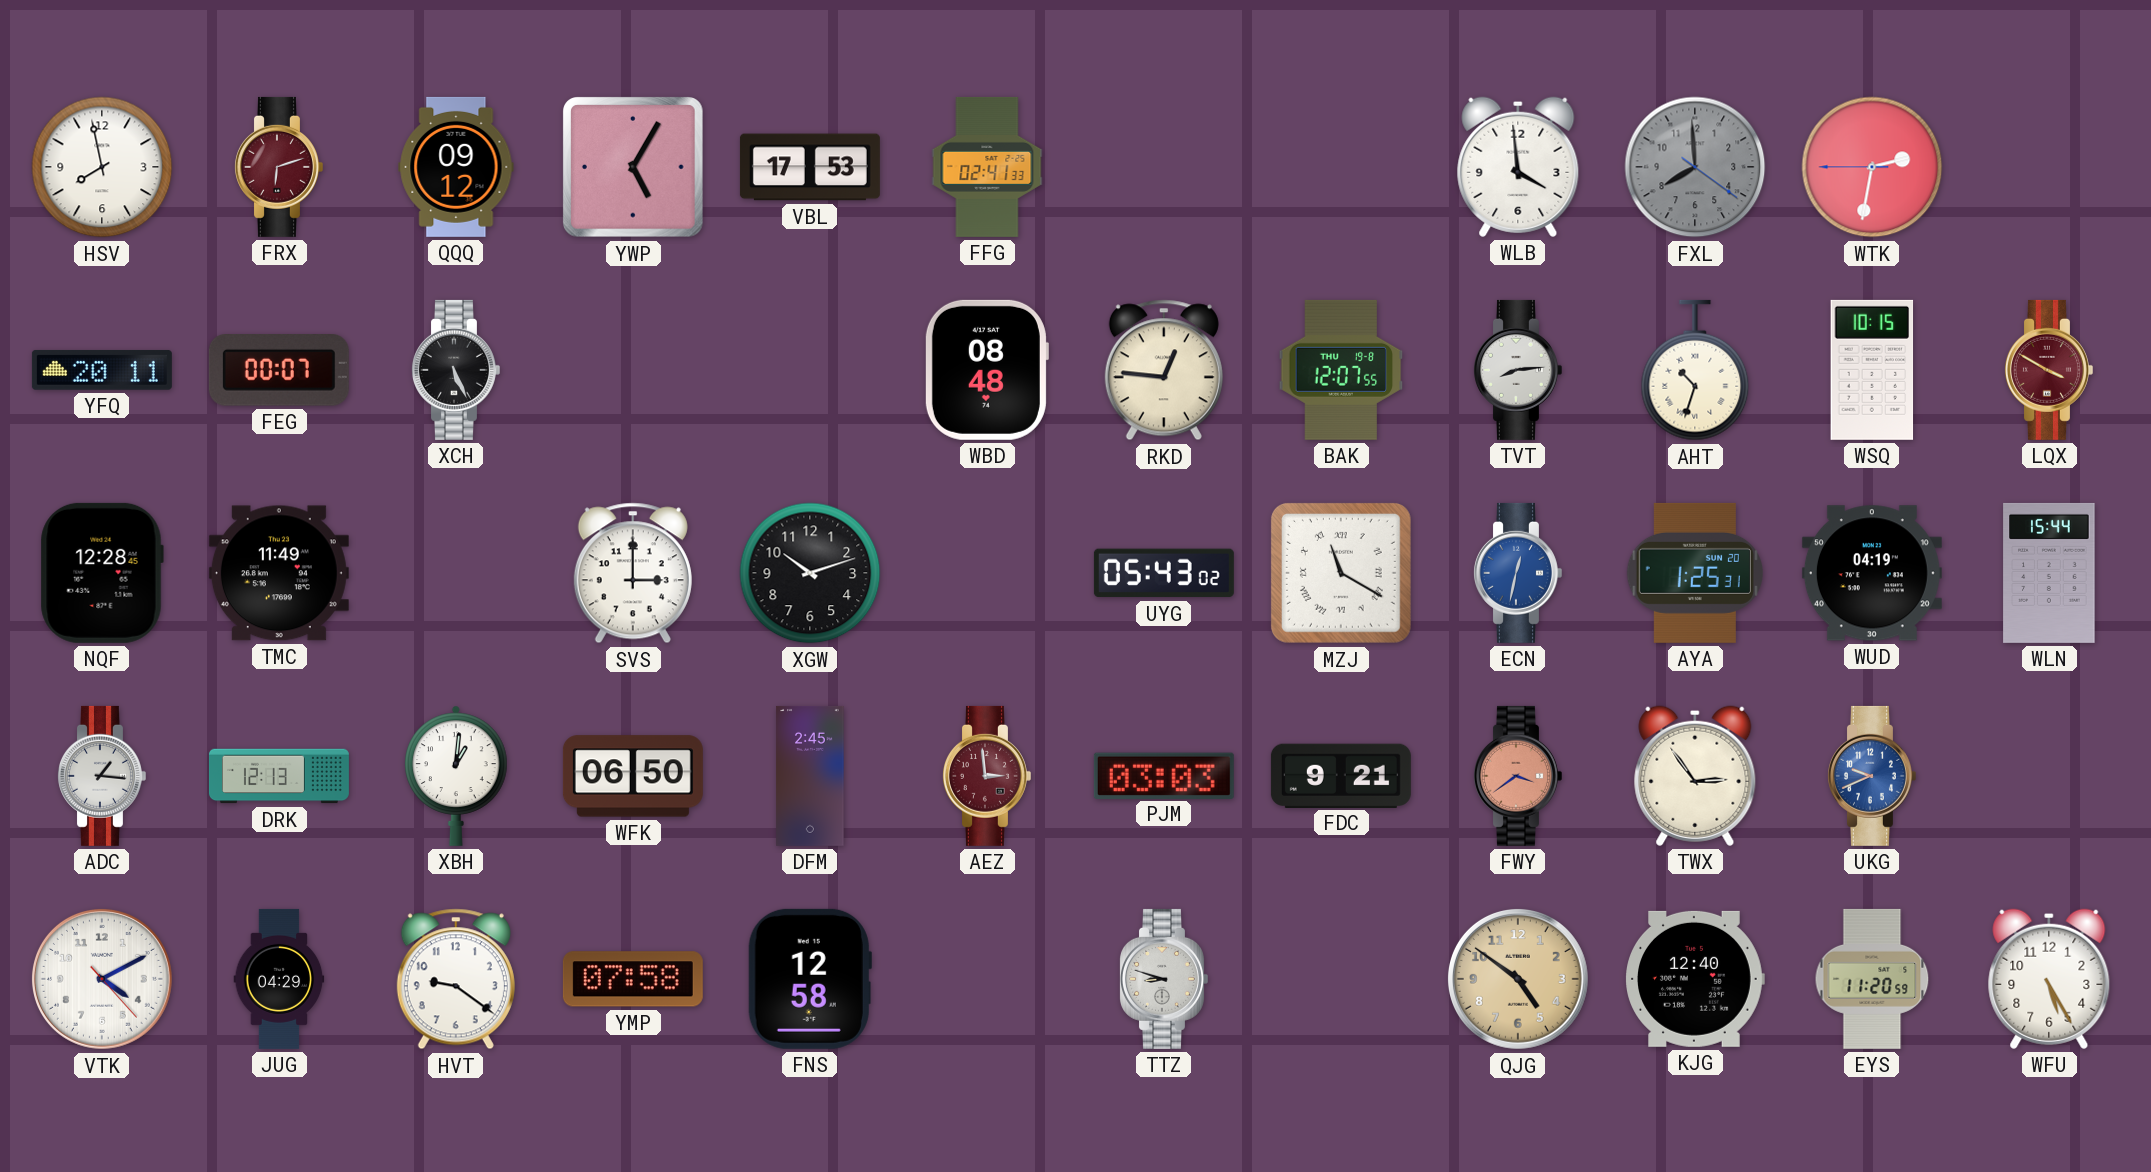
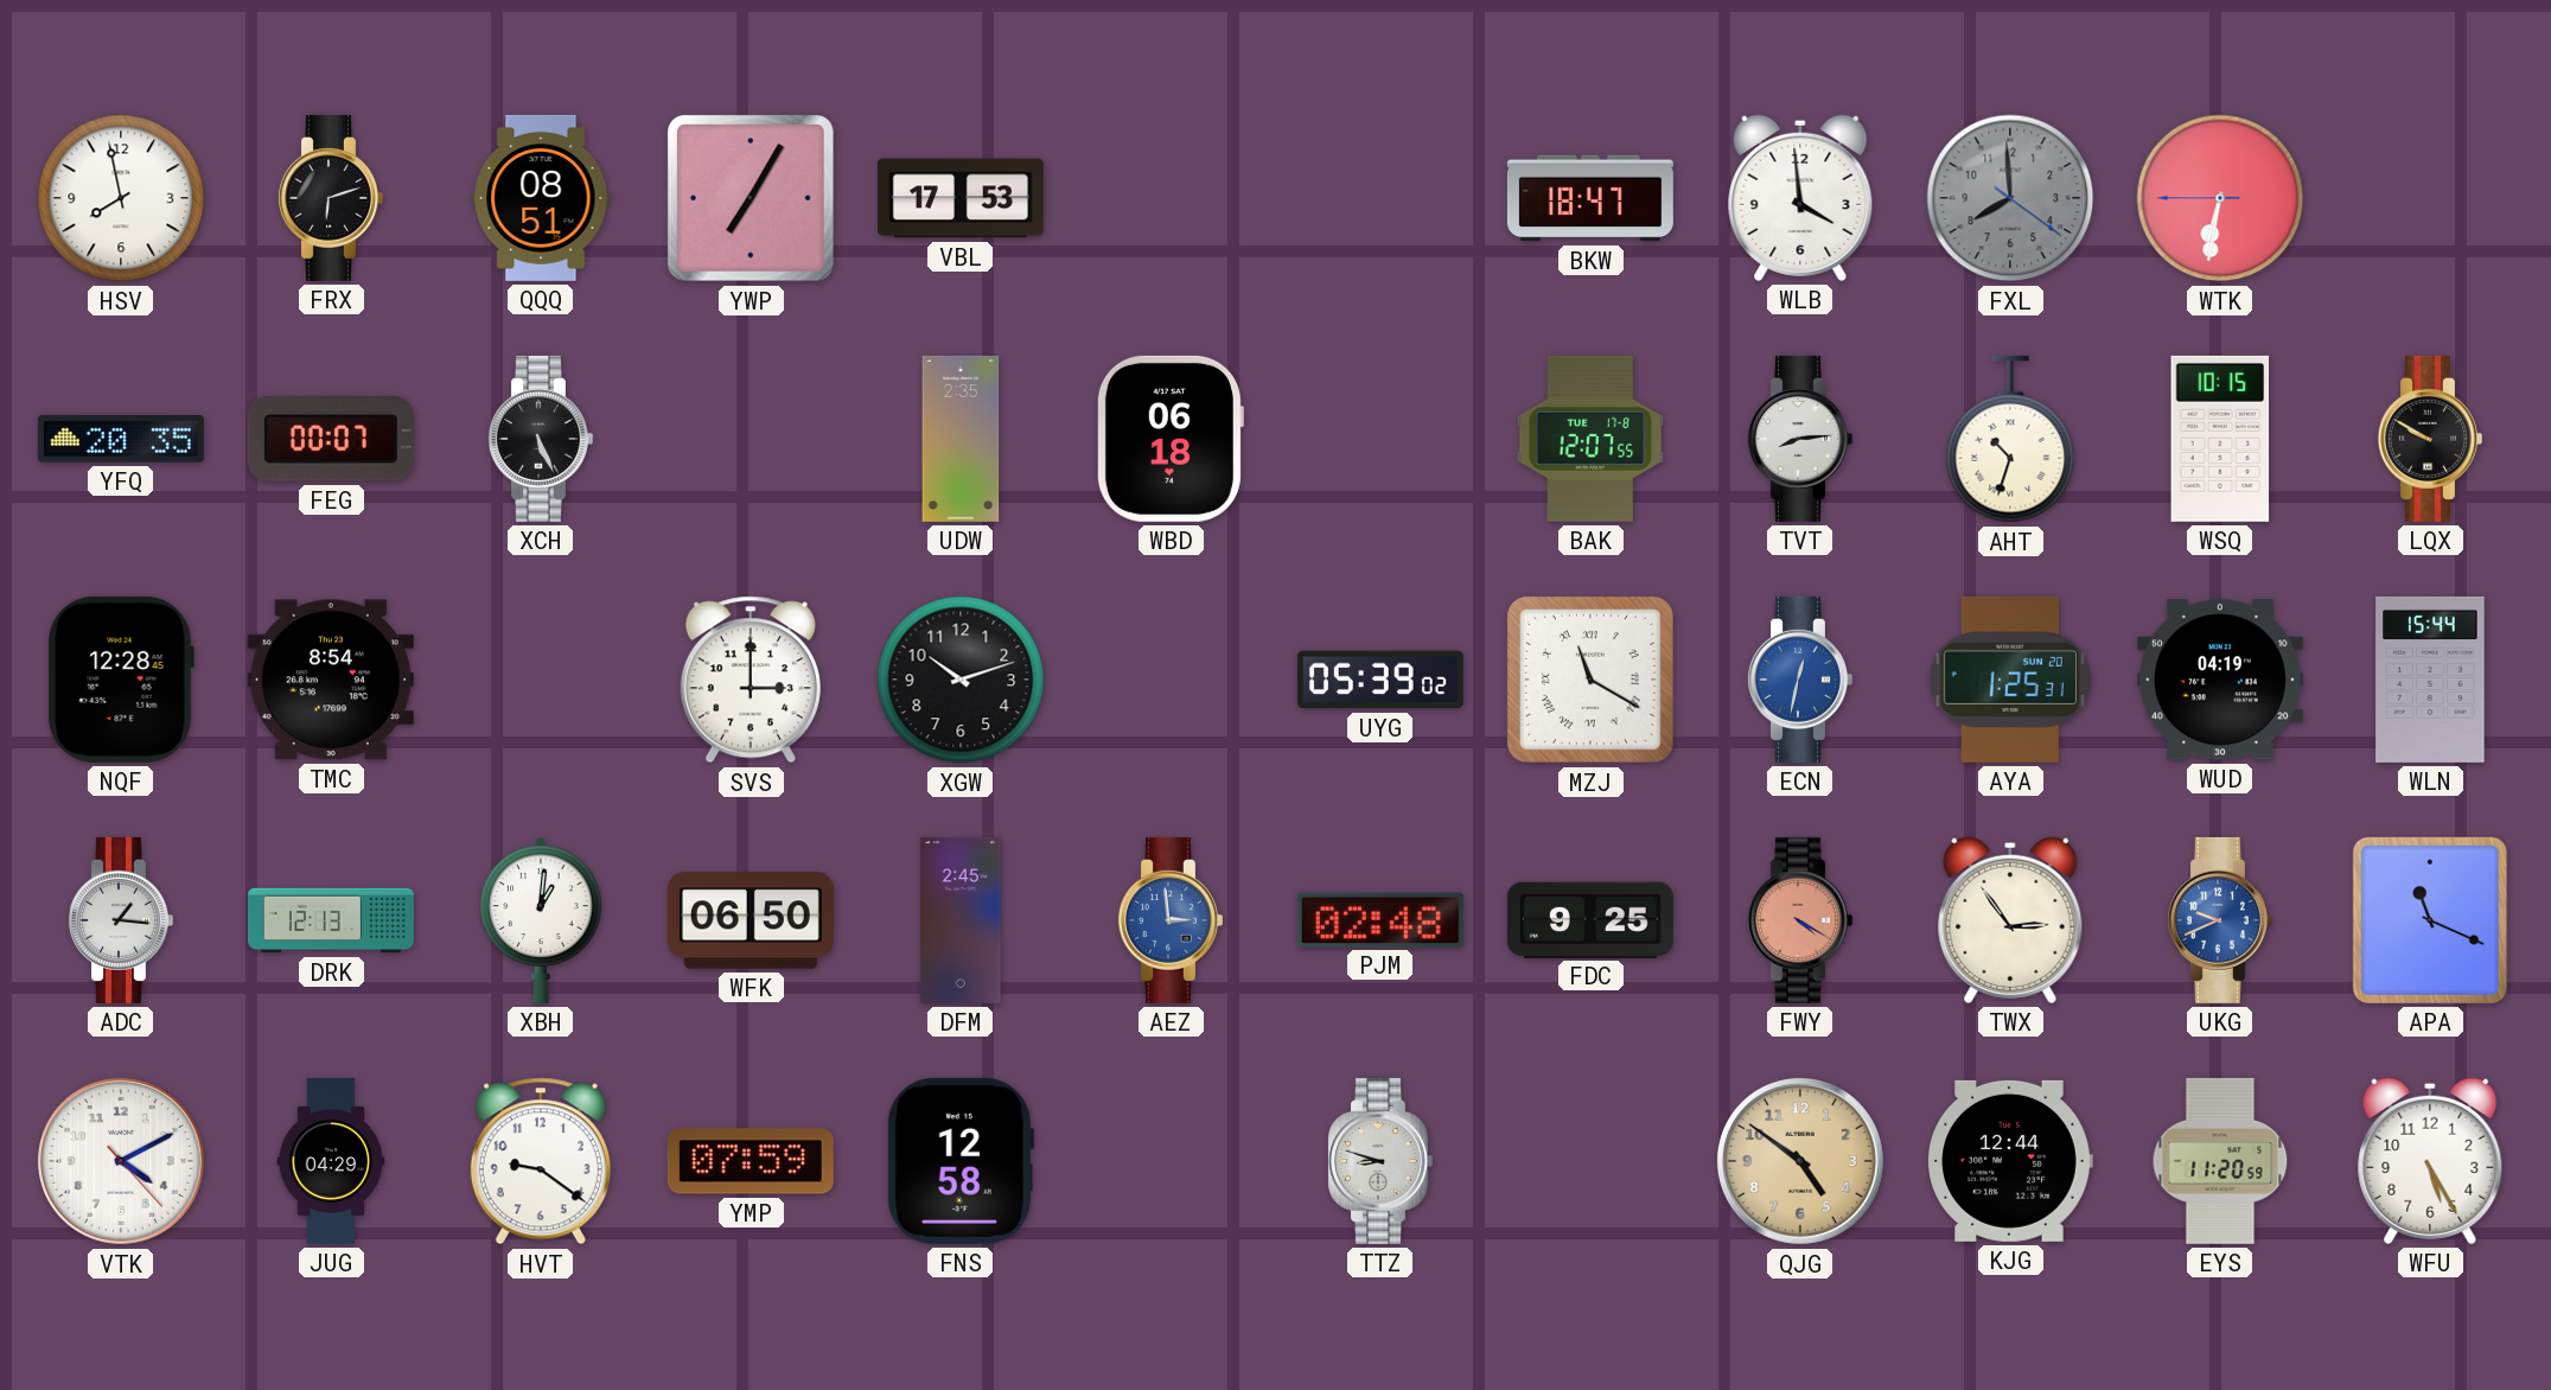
FRX dial: burgundy -> black (330, 198)
QQQ: 09:12 -> 08:51 (541, 198)
YWP: 5:05 -> 7:05 (752, 199)
FFG: 02:41 -> none (987, 167)
BKW: none -> 18:47 (1590, 198)
WTK: 2:31 -> 6:31 (2220, 198)
YFQ: 20:11 -> 20:35 (121, 439)
UDW: none -> 2:35 (961, 439)
WBD: 08:48 -> 06:18 (1169, 439)
RKD: 12:46 -> none (1164, 370)
BAK date: THU 19-8 -> TUE 17-8 (1590, 439)
LQX: 3:50 -> 9:50 (2429, 439)
LQX dial: burgundy -> black (2429, 439)
TMC: 11:49 -> 8:54 (331, 680)
UYG: 05:43 -> 05:39 (1380, 680)
AEZ dial: burgundy -> blue (1169, 920)
PJM: 03:03 -> 02:48 (1380, 919)
FDC: 9:21 -> 9:25 (1590, 919)
FWY: 3:39 -> 4:20 (1799, 920)
APA: none -> 11:19 (2430, 920)
YMP: 07:58 -> 07:59 (751, 1161)
KJG: 12:40 -> 12:44 (2010, 1161)
